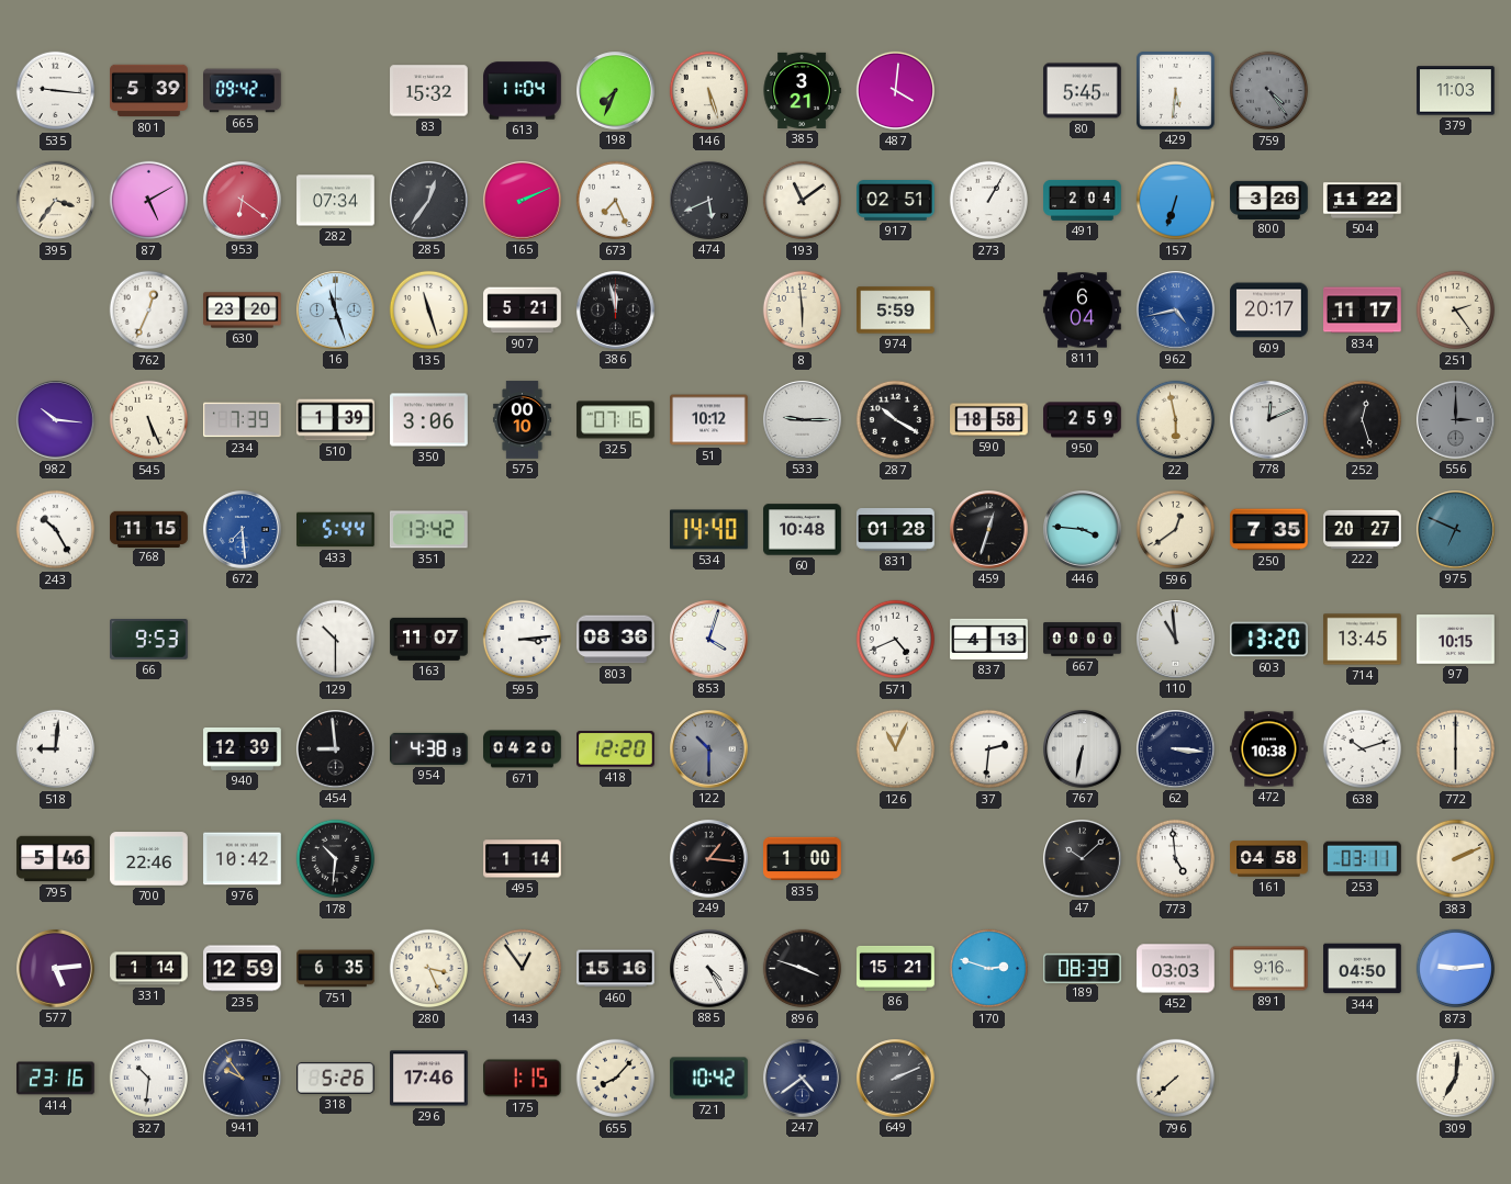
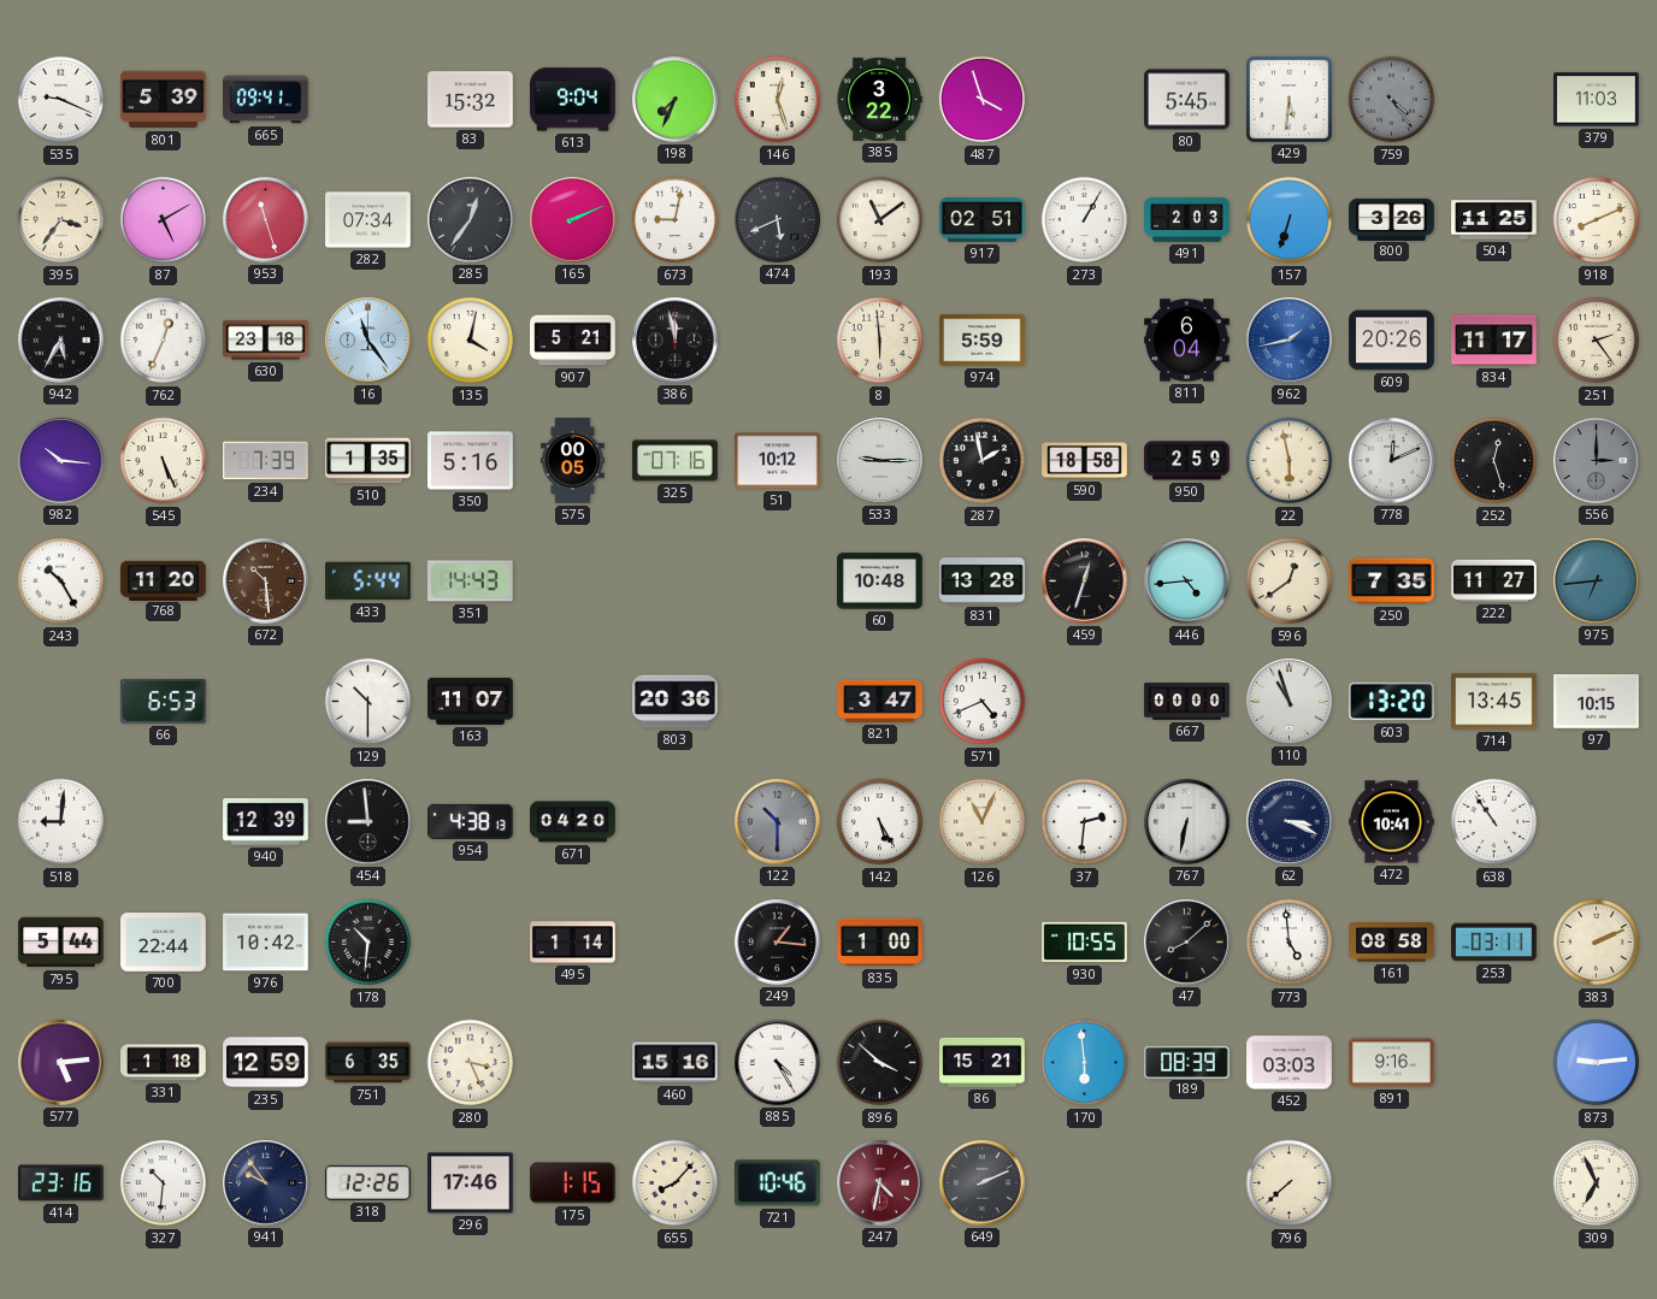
535: 9:16 -> 9:19 (61, 100)
665: 09:42 -> 09:41 (266, 100)
613: 11:04 -> 9:04 (573, 100)
146: 5:27 -> 12:27 (778, 100)
385: 3:21 -> 3:22 (879, 99)
487: 4:01 -> 3:57 (983, 100)
953: 6:21 -> 11:27 (266, 220)
673: 7:26 -> 9:02 (676, 220)
491: 2:04 -> 2:03 (1187, 219)
504: 11:22 -> 11:25 (1494, 220)
918: none -> 8:11 (1597, 220)
942: none -> 5:35 (61, 341)
630: 23:20 -> 23:18 (266, 341)
16: 11:27 -> 11:24 (368, 341)
135: 11:27 -> 4:02 (471, 341)
962: 4:43 -> 1:43 (1290, 341)
609: 20:17 -> 20:26 (1392, 341)
510: 1:39 -> 1:35 (368, 461)
350: 3:06 -> 5:16 (471, 461)
575: 00:10 -> 00:05 (572, 461)
287: 10:20 -> 1:58 (983, 461)
768: 11:15 -> 11:20 (164, 580)
672: 7:29 -> 10:29 (266, 581)
672 dial: blue -> brown (266, 581)
351: 13:42 -> 14:43 (470, 581)
534: 14:40 -> none (709, 530)
831: 01:28 -> 13:28 (983, 581)
446: 3:46 -> 4:44 (1187, 581)
222: 20:27 -> 11:27 (1494, 580)
975: 6:49 -> 6:44 (1597, 581)
66: 9:53 -> 6:53 (164, 702)
595: 3:14 -> none (523, 640)
803: 08:36 -> 20:36 (676, 702)
853: 4:03 -> none (709, 640)
821: none -> 3:47 (880, 701)
837: 4:13 -> none (989, 639)
110: 10:59 -> 10:57 (1290, 702)
418: 12:20 -> none (616, 749)
142: none -> 5:25 (880, 822)
62: 3:16 -> 3:19 (1290, 822)
472: 10:38 -> 10:41 (1392, 822)
638: 10:12 -> 10:54 (1494, 822)
772: 6:00 -> none (1456, 749)
795: 5:46 -> 5:44 (61, 943)
700: 22:46 -> 22:44 (164, 943)
930: none -> 10:55 (1085, 943)
47: 10:08 -> 8:08 (1187, 943)
161: 04:58 -> 08:58 (1392, 943)
331: 1:14 -> 1:18 (164, 1063)
143: 12:54 -> none (523, 969)
896: 3:48 -> 3:52 (880, 1063)
170: 2:48 -> 5:59 (1085, 1063)
344: 04:50 -> none (1363, 969)
318: 5:26 -> 12:26 (368, 1182)
721: 10:42 -> 10:46 (778, 1183)
247: 4:39 -> 4:32 (880, 1183)
247 dial: navy -> burgundy (880, 1183)
309: 7:01 -> 6:56 (1597, 1183)
